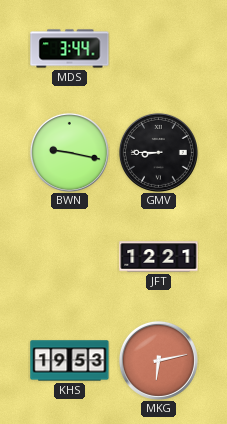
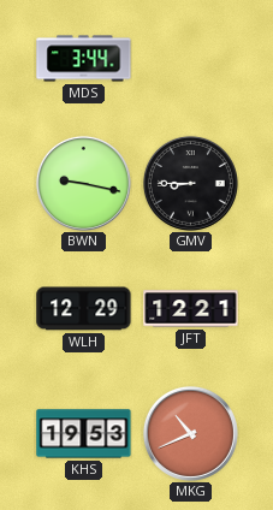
WLH: none -> 12:29 (84, 309)
MKG: 6:13 -> 10:41 (190, 433)
